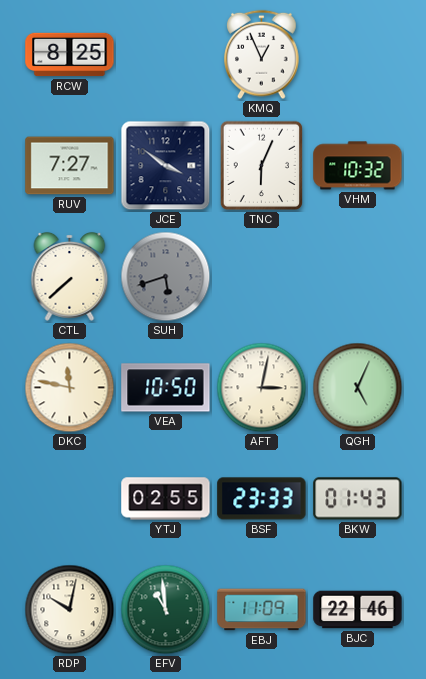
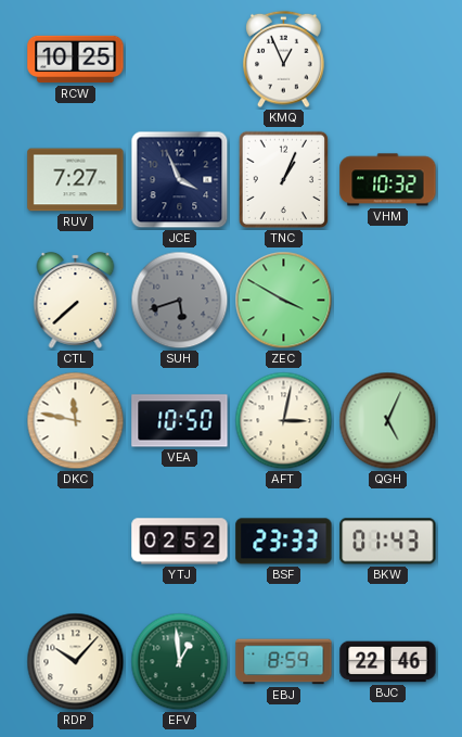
RCW: 8:25 -> 10:25 (76, 60)
JCE: 3:51 -> 3:56 (180, 180)
TNC: 6:04 -> 1:04 (284, 180)
ZEC: none -> 3:50 (284, 301)
YTJ: 02:55 -> 02:52 (180, 542)
RDP: 10:02 -> 10:07 (76, 662)
EFV: 10:59 -> 12:59 (180, 662)
EBJ: 11:09 -> 8:59 (284, 662)
